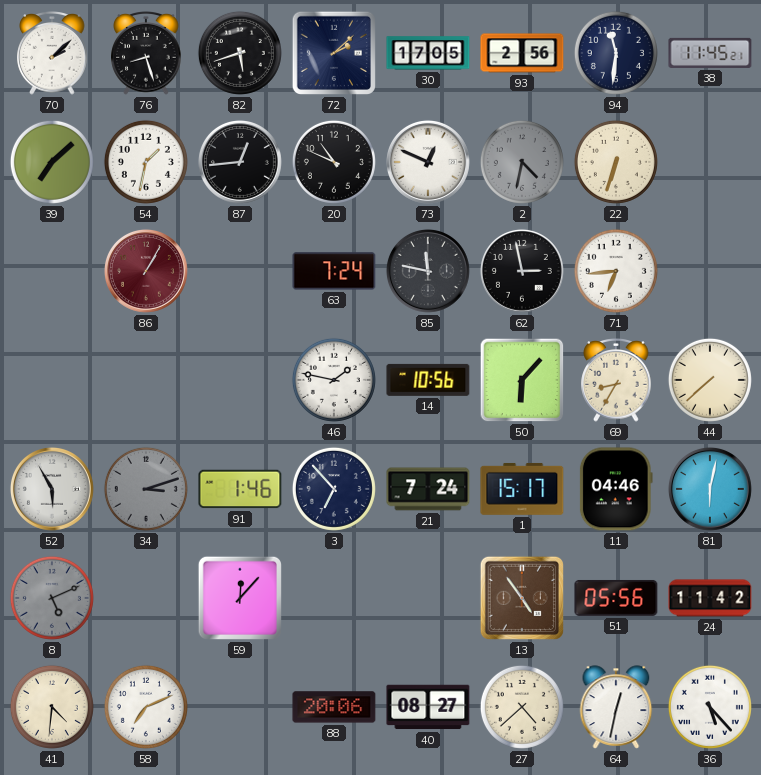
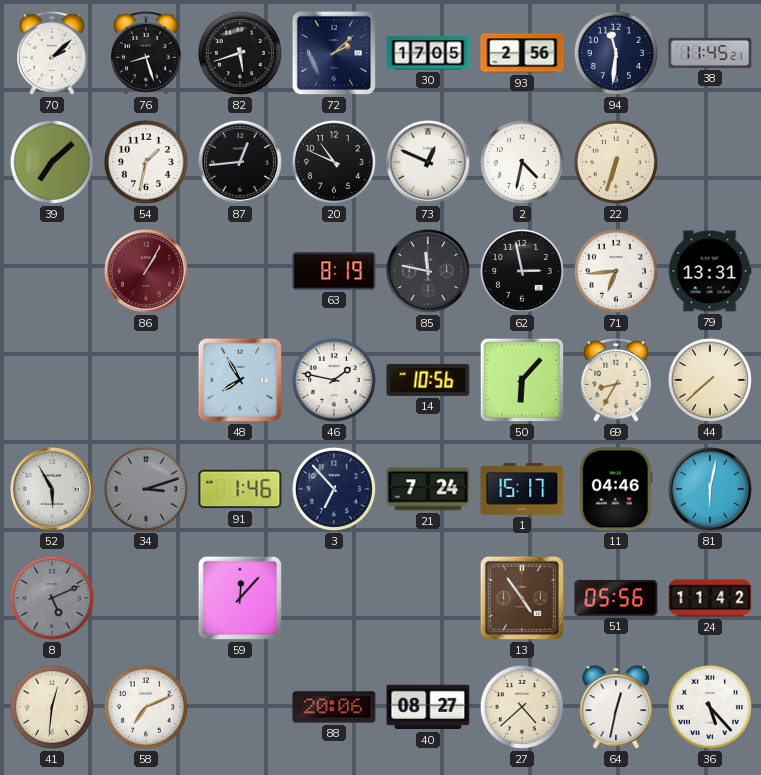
2 dial: grey -> white (522, 162)
63: 7:24 -> 8:19 (334, 271)
79: none -> 13:31 (710, 271)
48: none -> 7:55 (240, 380)
41: 4:31 -> 12:31 (52, 707)
